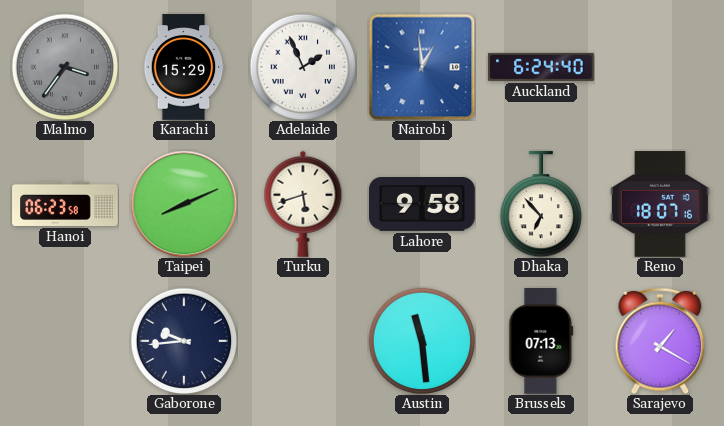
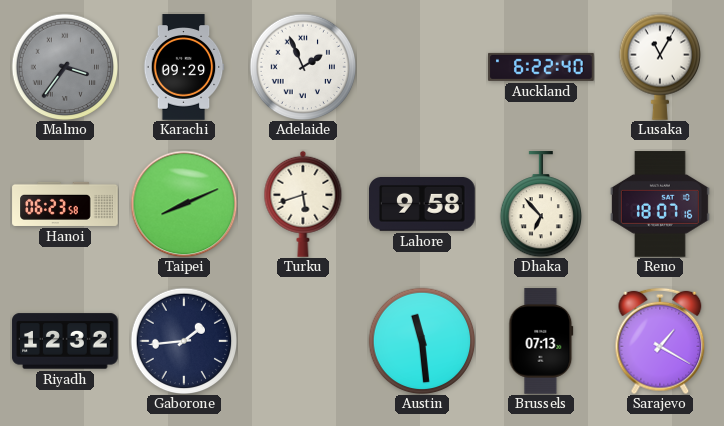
Karachi: 15:29 -> 09:29 (184, 67)
Nairobi: 12:59 -> none (422, 67)
Auckland: 6:24 -> 6:22 (541, 67)
Lusaka: none -> 11:05 (659, 67)
Riyadh: none -> 12:32 (65, 341)
Gaborone: 9:44 -> 1:44 (184, 341)
